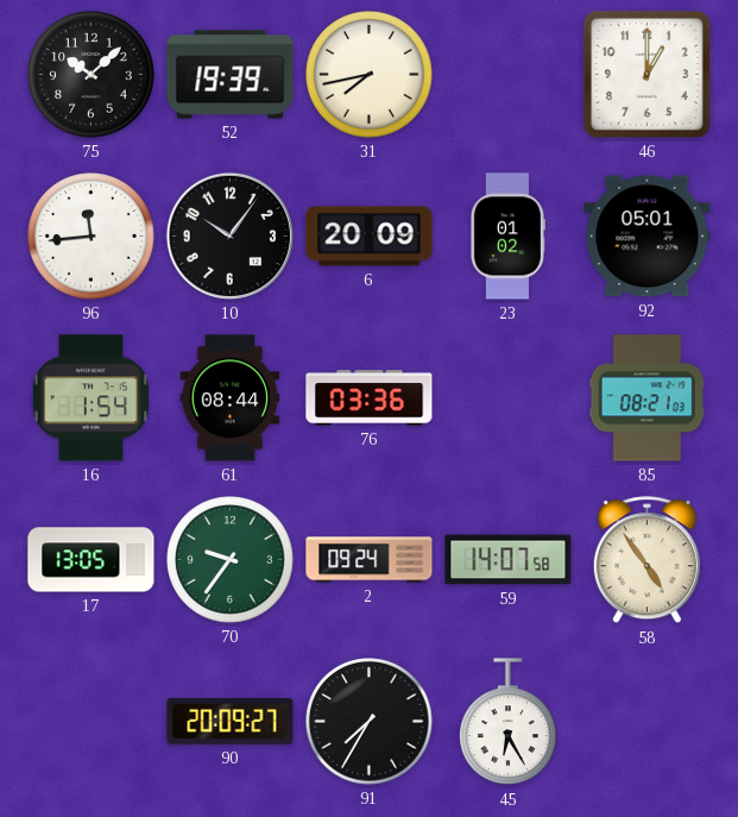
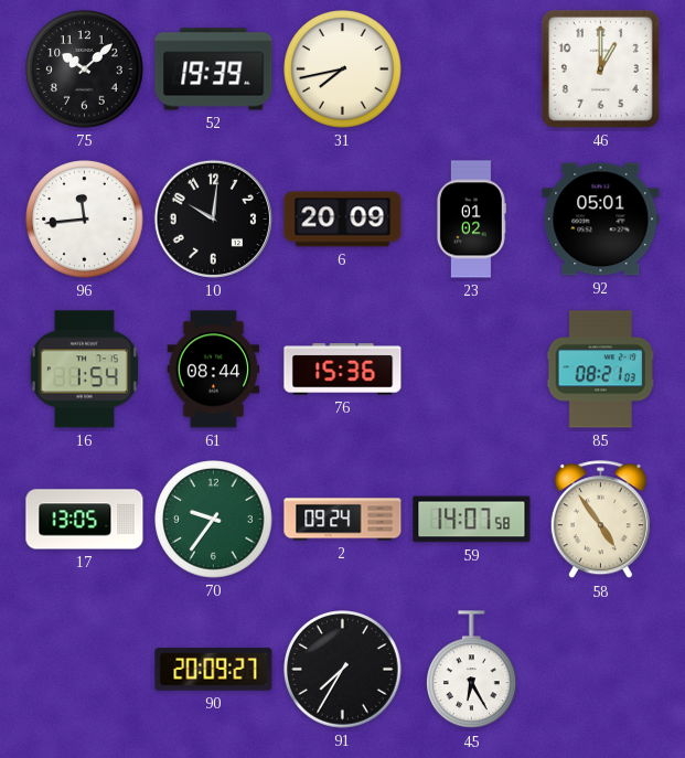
10: 10:06 -> 10:01 (213, 218)
76: 03:36 -> 15:36 (343, 370)
